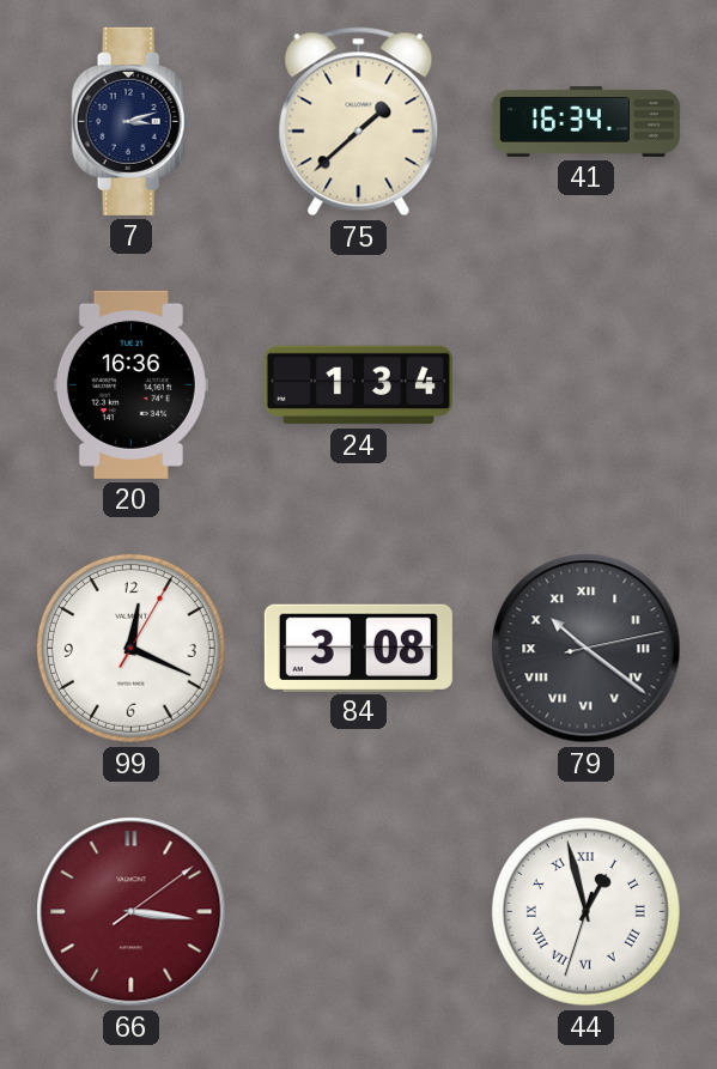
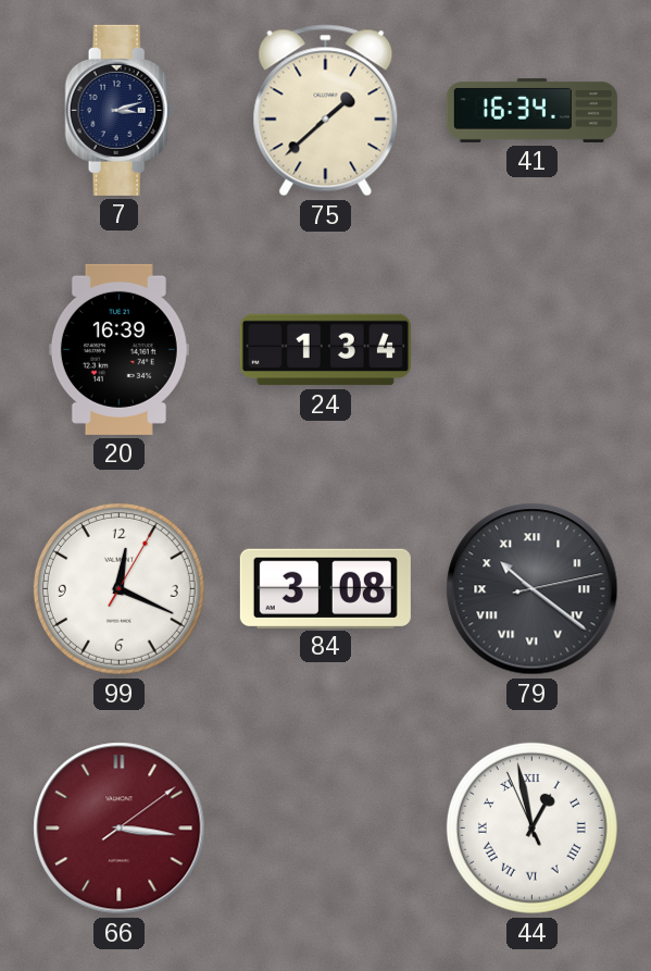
20: 16:36 -> 16:39 (118, 349)
44: 12:57:33 -> 12:57:56 (531, 827)
